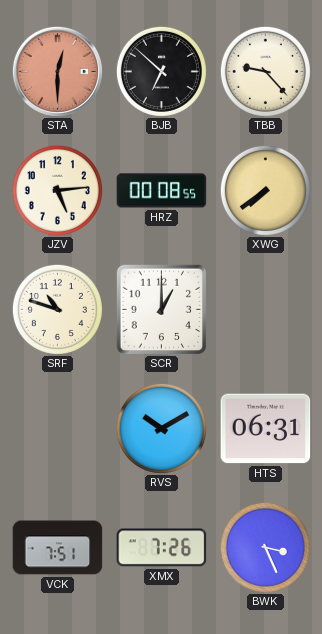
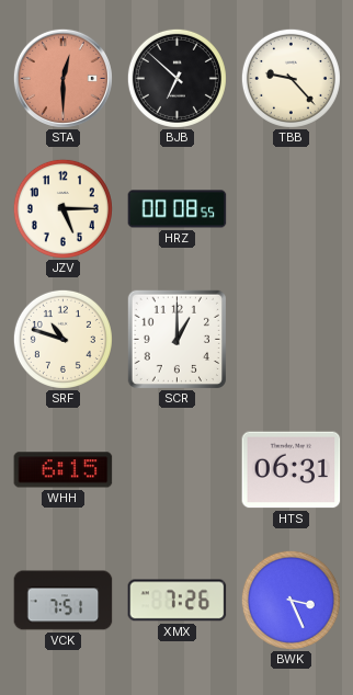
JZV: 5:14 -> 5:15 (62, 208)
XWG: 7:39 -> none (265, 190)
WHH: none -> 6:15 (64, 470)
RVS: 10:10 -> none (161, 428)
